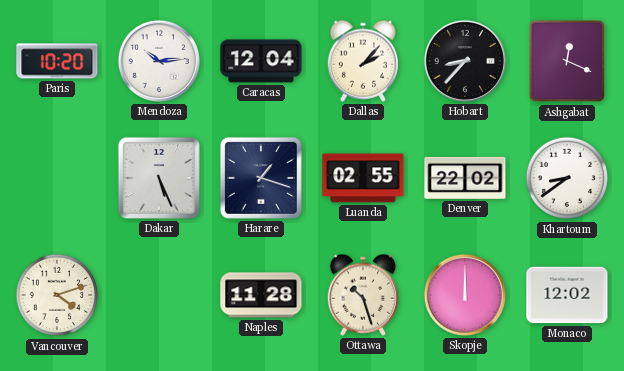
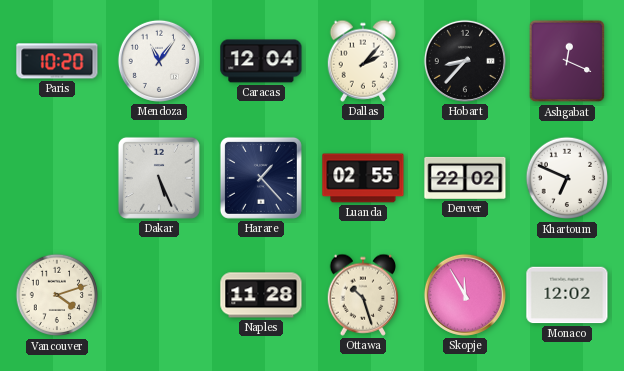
Mendoza: 10:14 -> 11:06 (159, 61)
Harare: 1:18 -> 1:23 (261, 178)
Khartoum: 8:39 -> 6:49 (567, 178)
Skopje: 12:00 -> 11:55 (465, 295)
